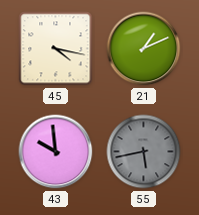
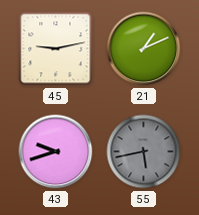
45: 4:17 -> 9:13 (56, 49)
43: 9:59 -> 9:42 (56, 152)
